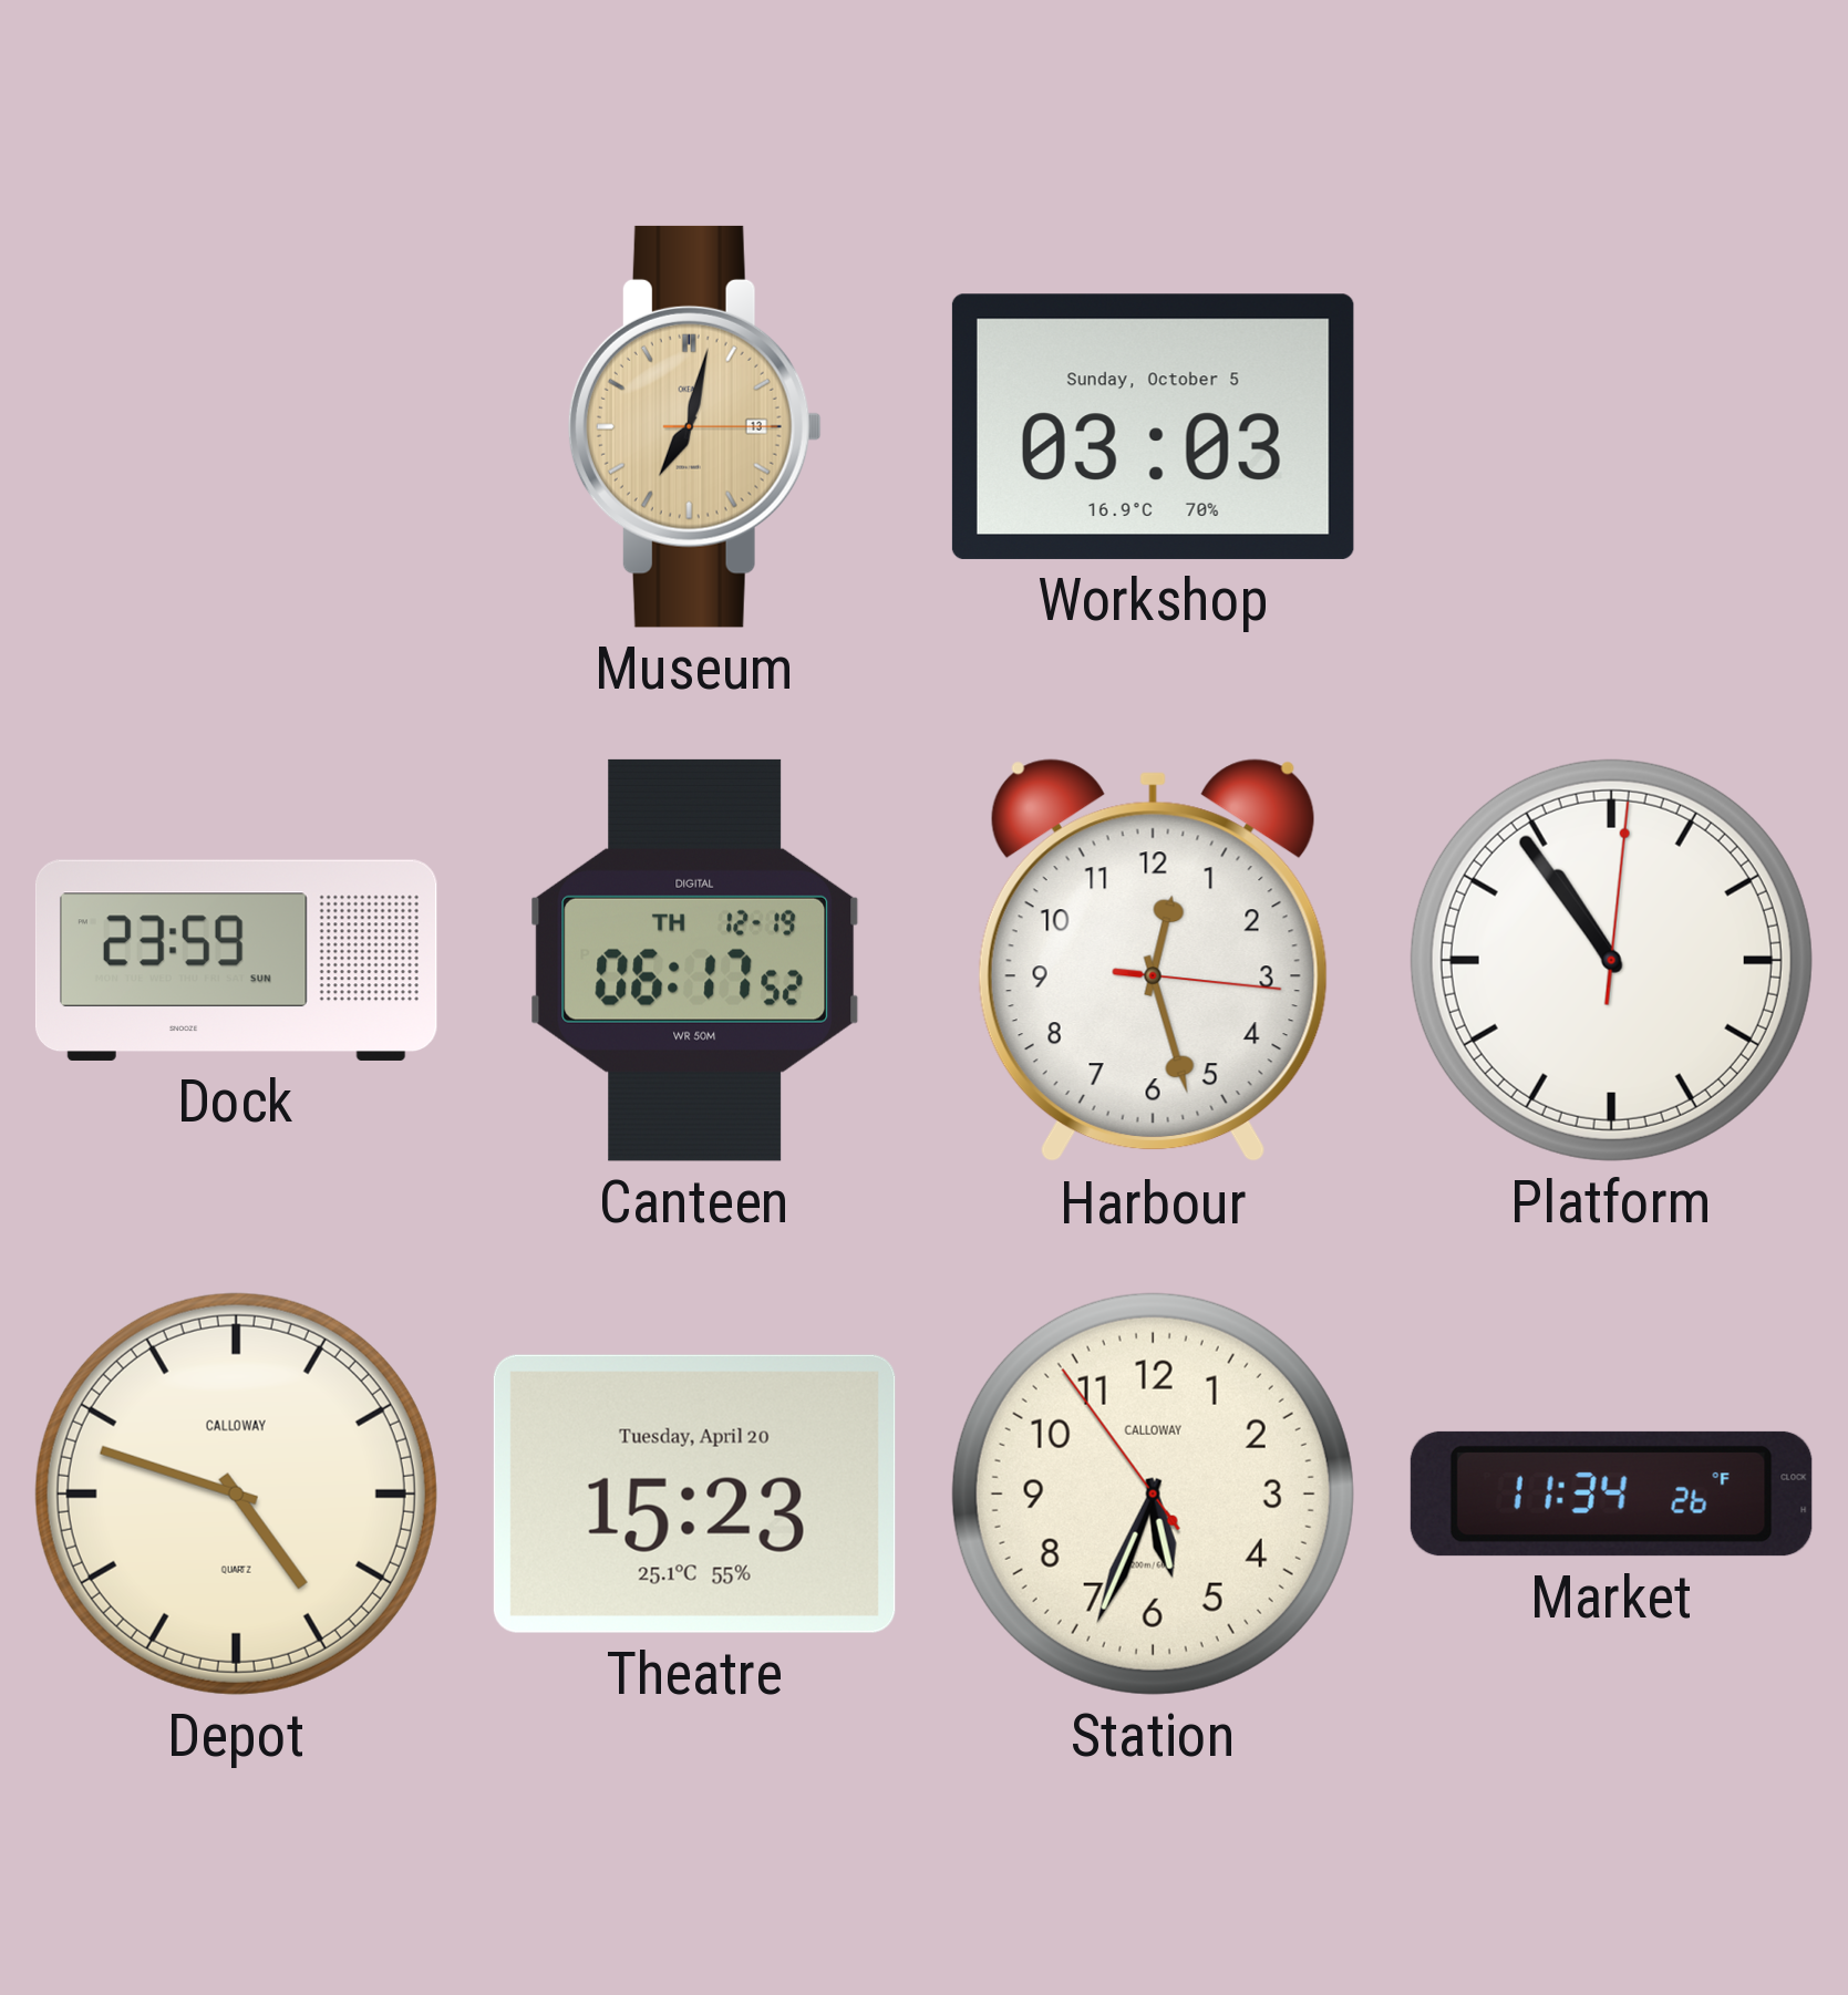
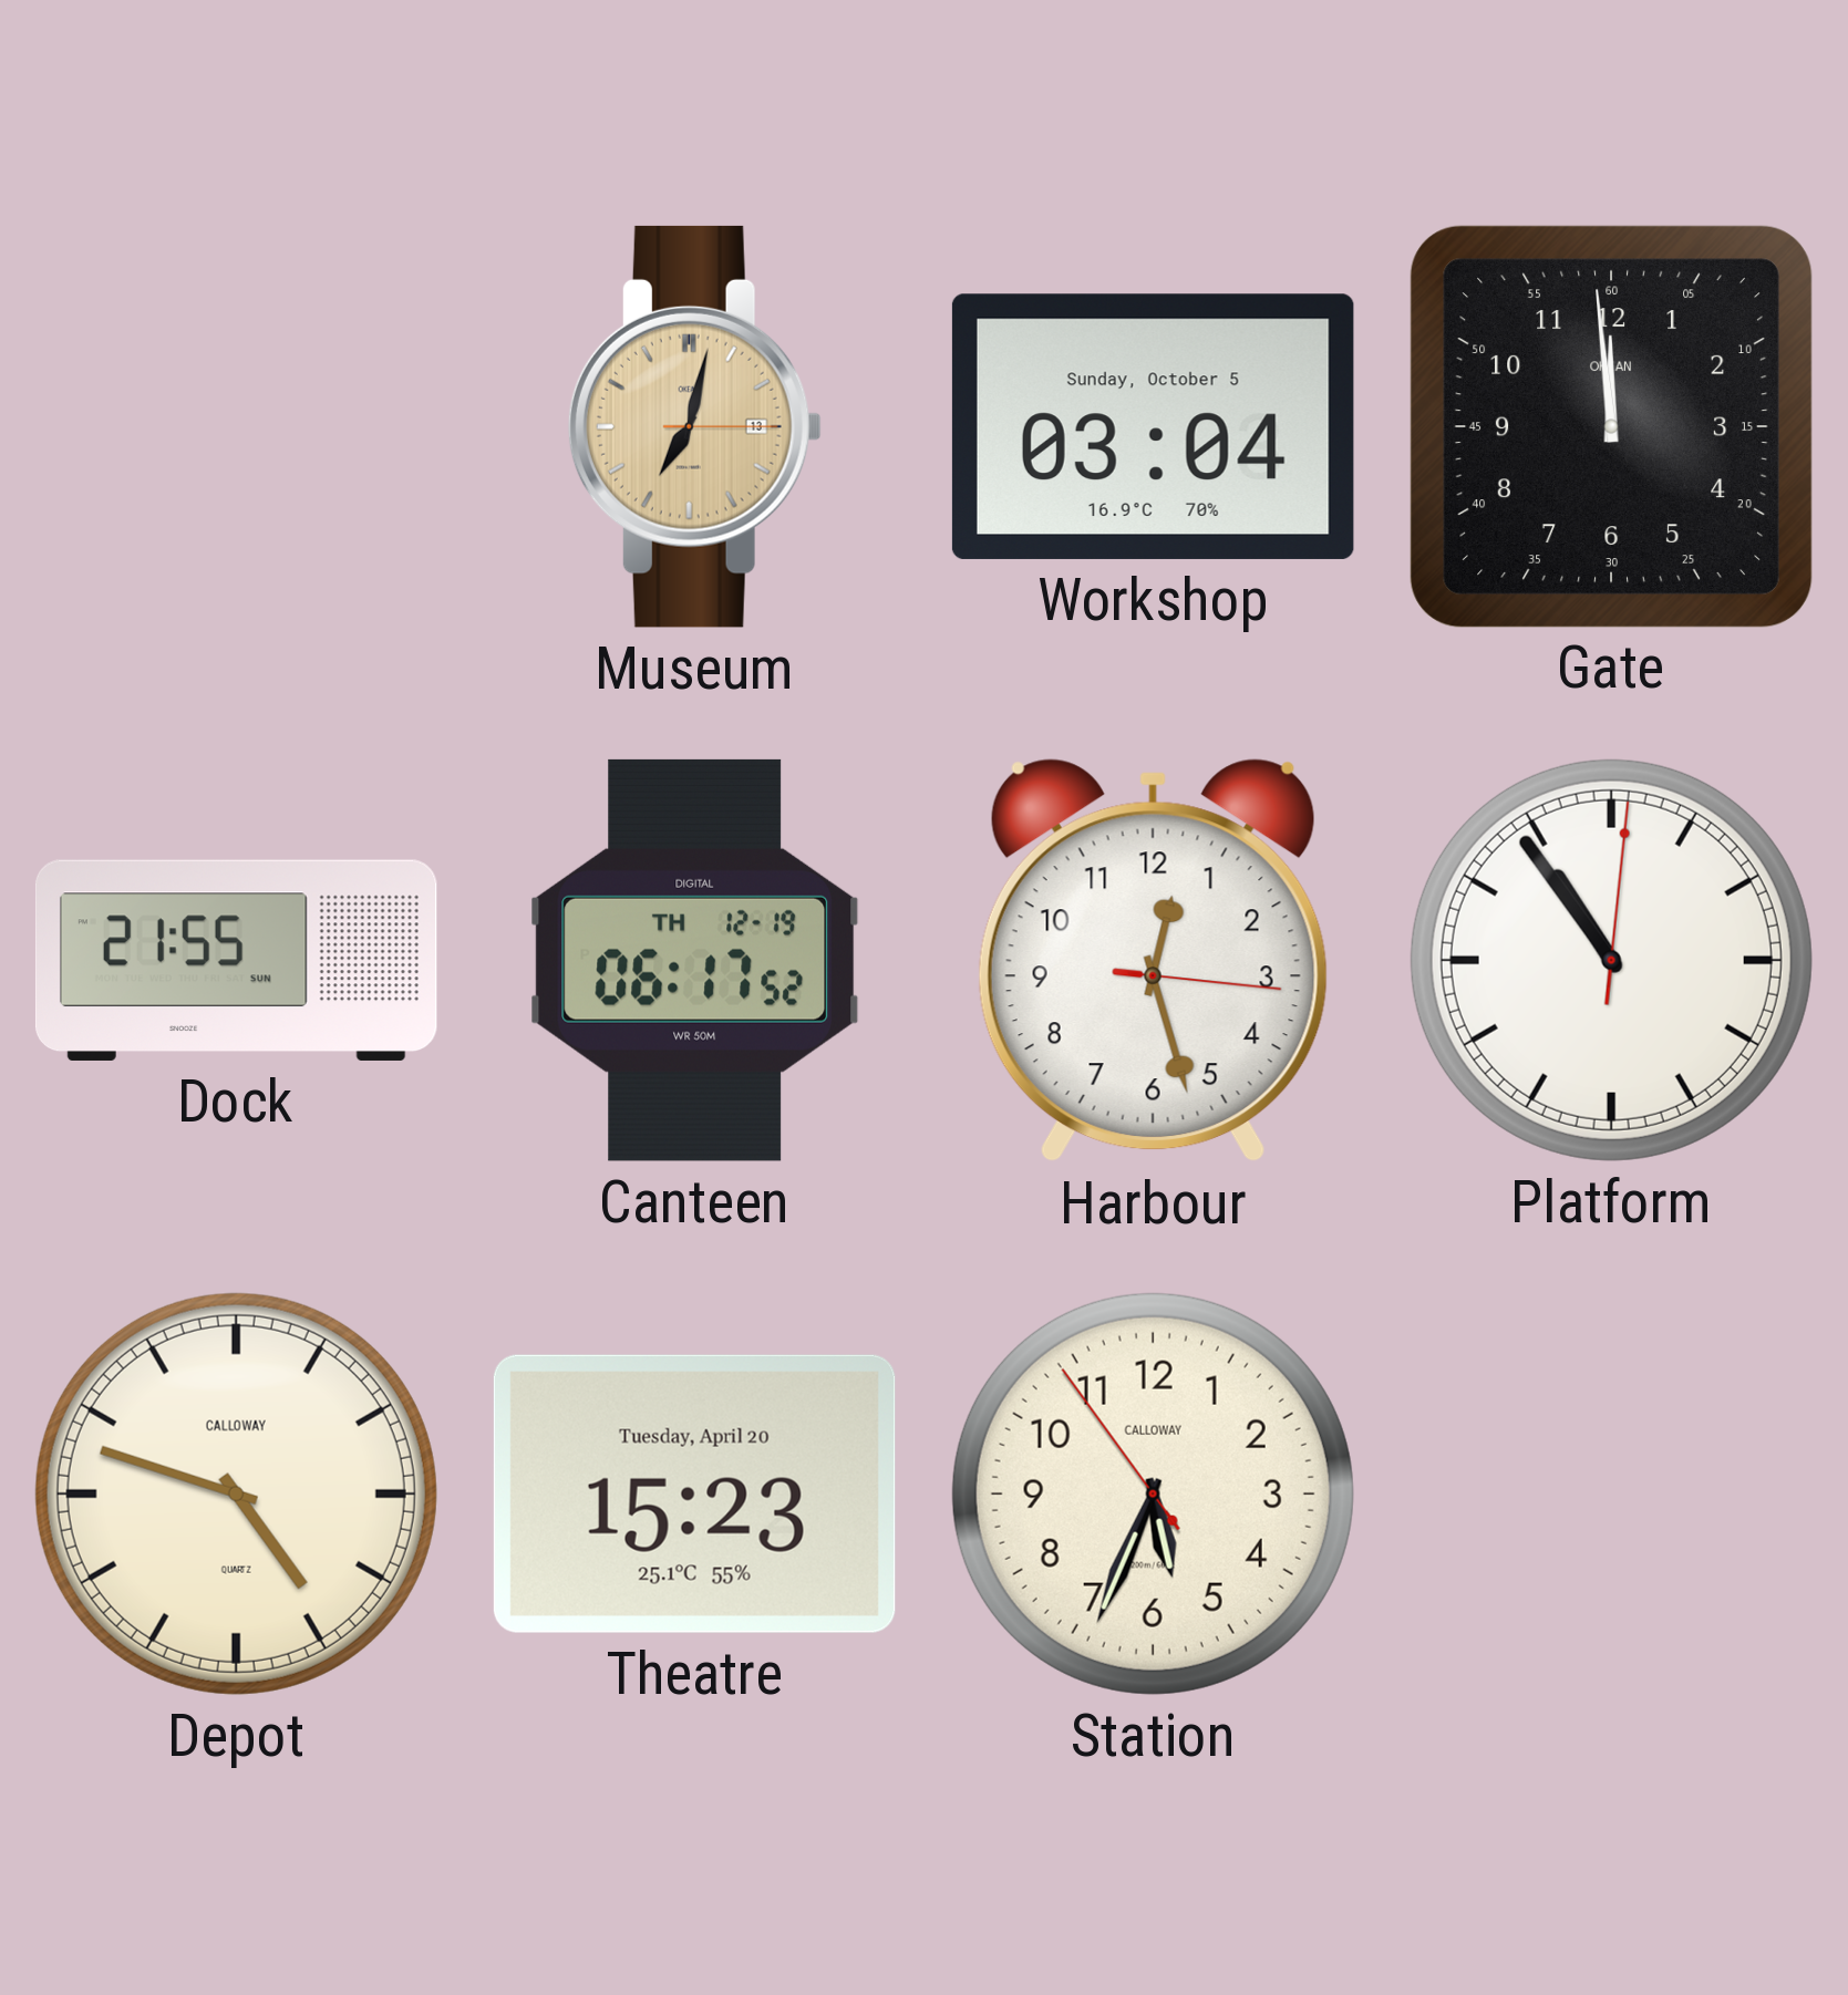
Workshop: 03:03 -> 03:04 (1153, 426)
Gate: none -> 11:59 (1611, 426)
Dock: 23:59 -> 21:55 (236, 960)
Market: 11:34 -> none (1611, 1493)
